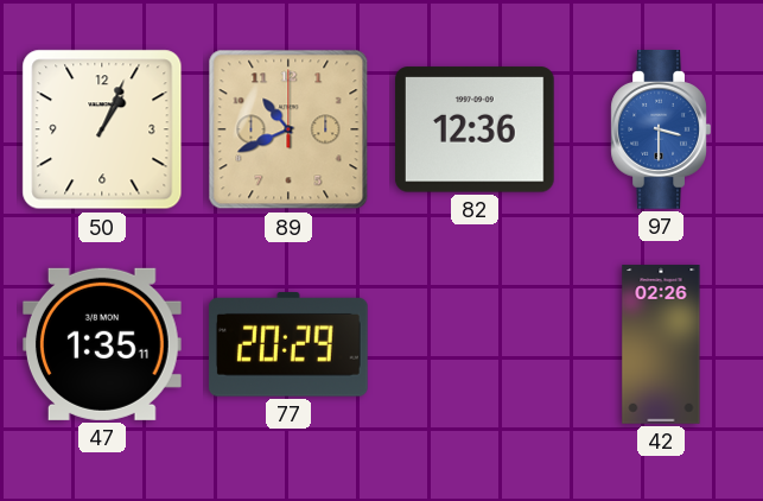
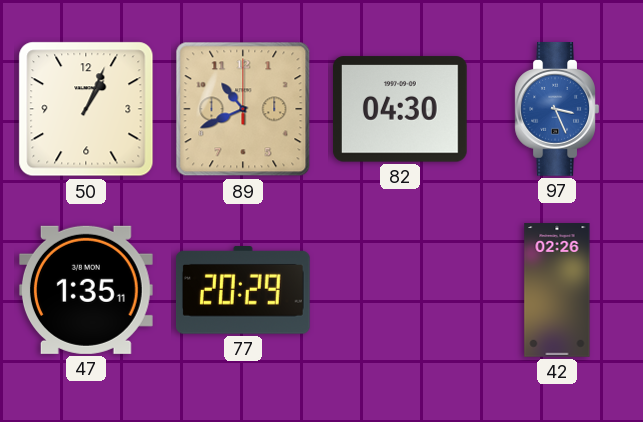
82: 12:36 -> 04:30 (400, 109)
97: 3:30 -> 3:26 (557, 110)
